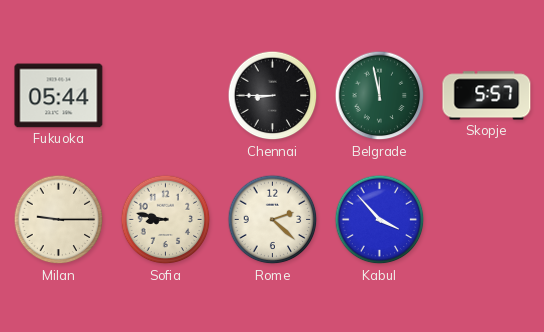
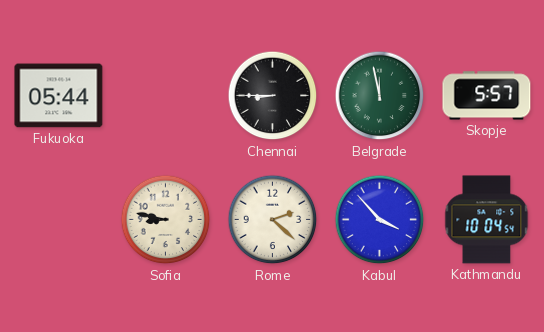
Milan: 9:15 -> none (59, 220)
Kathmandu: none -> 10:04 (487, 220)
